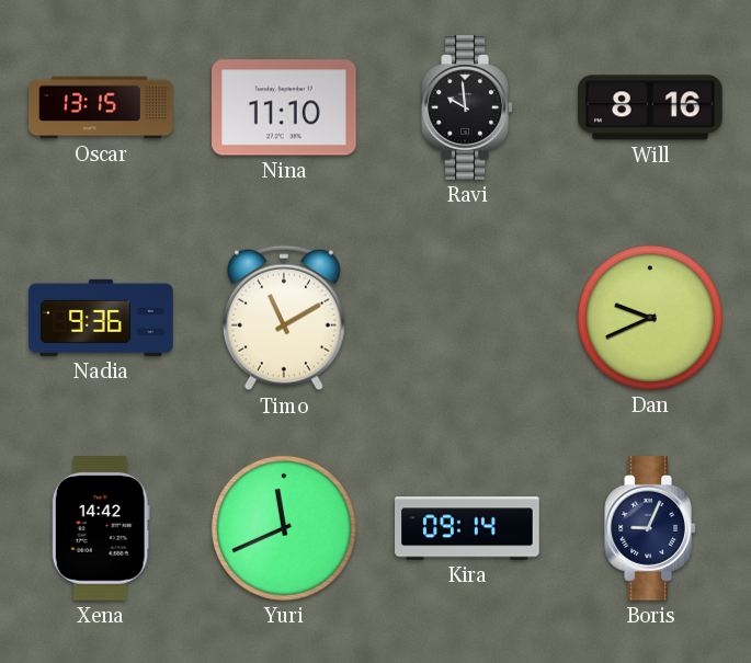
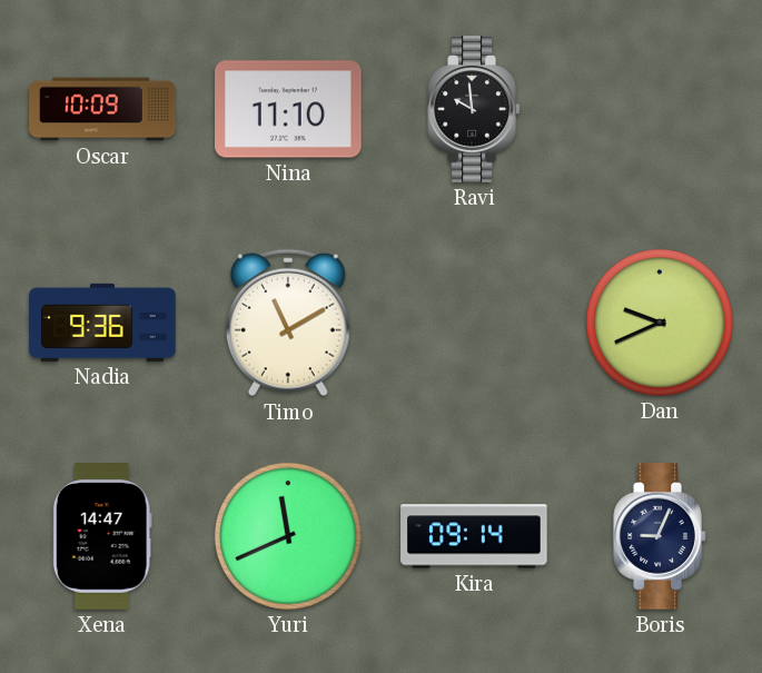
Oscar: 13:15 -> 10:09 (102, 109)
Will: 8:16 -> none (650, 107)
Xena: 14:42 -> 14:47 (102, 536)
